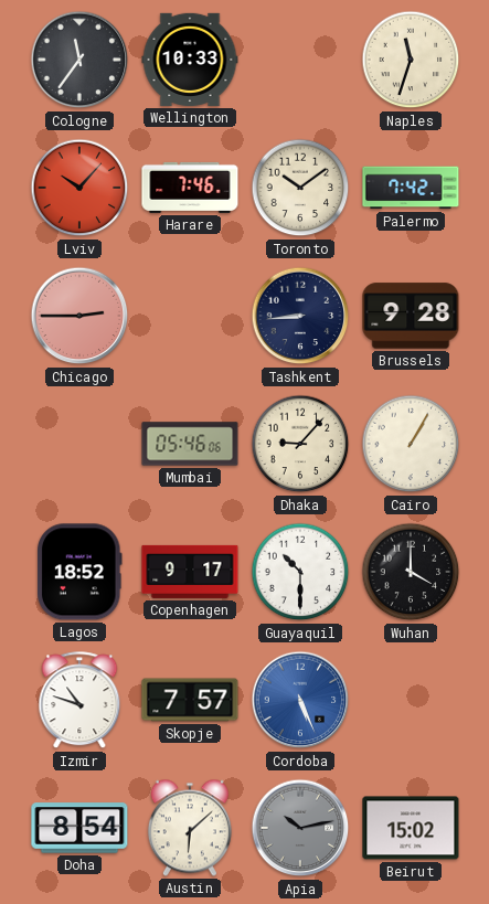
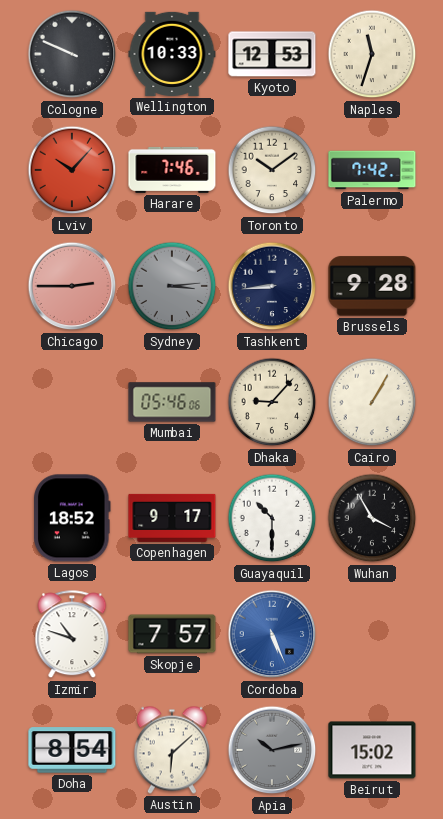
Cologne: 11:36 -> 9:49 (72, 54)
Kyoto: none -> 12:53 (272, 54)
Sydney: none -> 3:14 (172, 286)
Wuhan: 4:00 -> 3:55 (372, 518)
